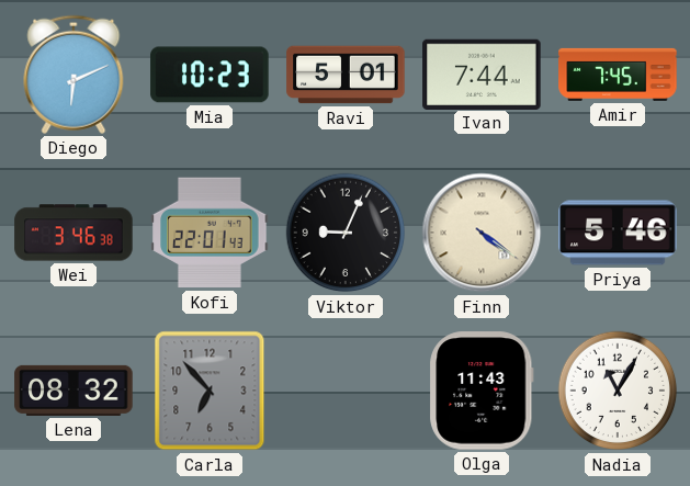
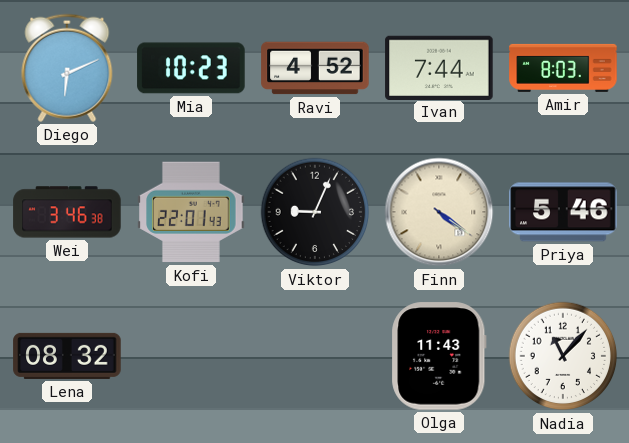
Ravi: 5:01 -> 4:52 (315, 68)
Amir: 7:45 -> 8:03 (563, 68)
Carla: 6:53 -> none (210, 391)
Nadia: 11:05 -> 11:07 (563, 356)
